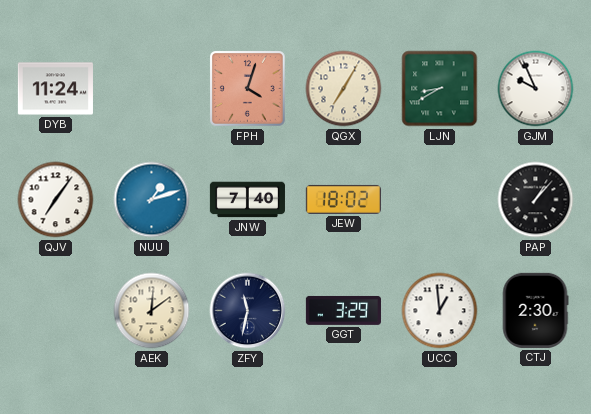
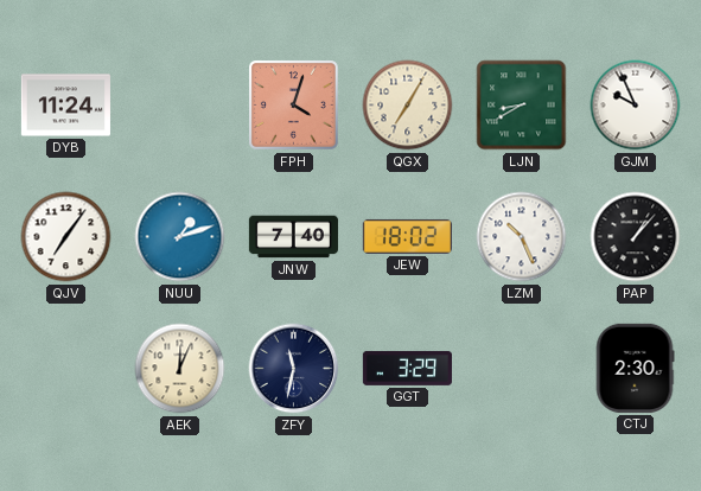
LZM: none -> 10:26 (522, 237)
AEK: 12:09 -> 12:04 (180, 369)
UCC: 12:59 -> none (440, 311)
